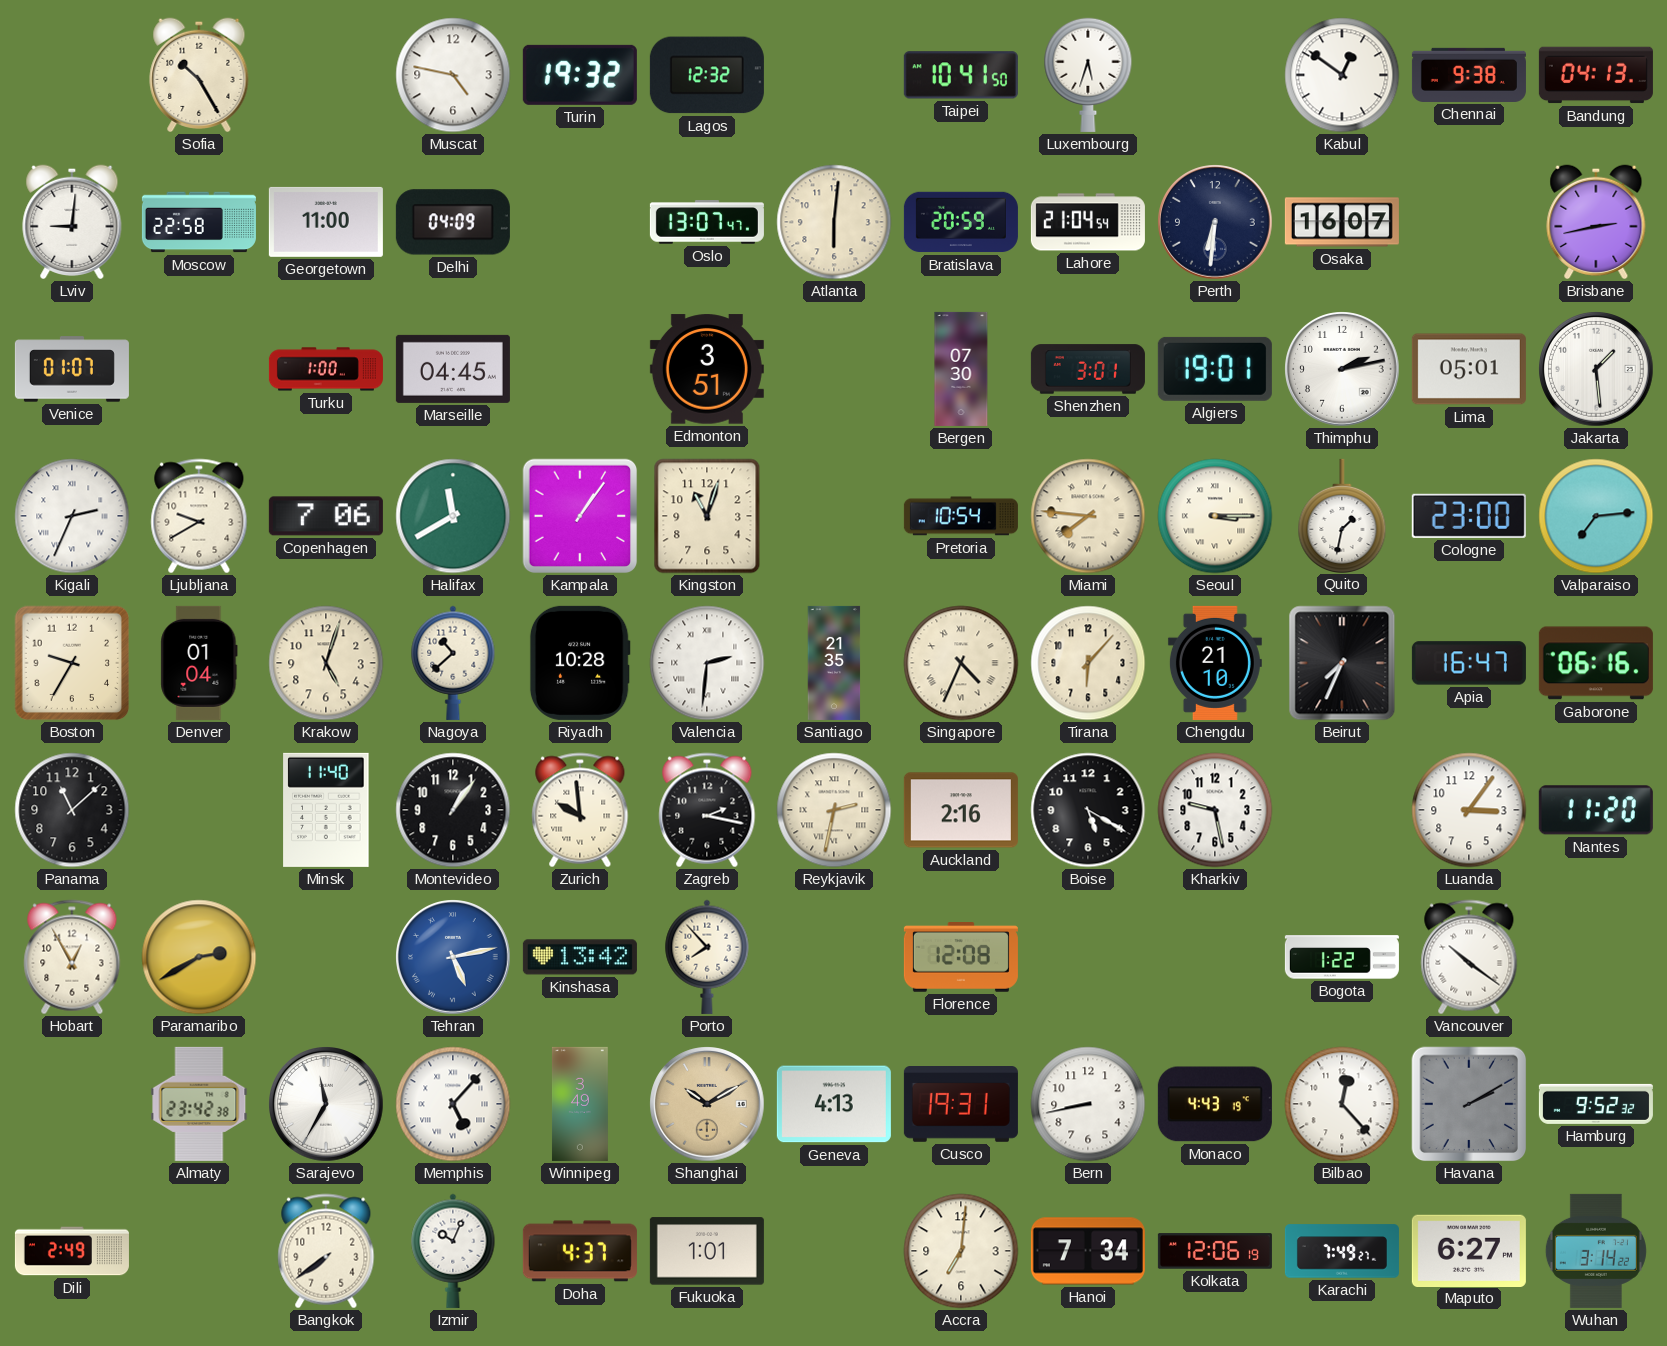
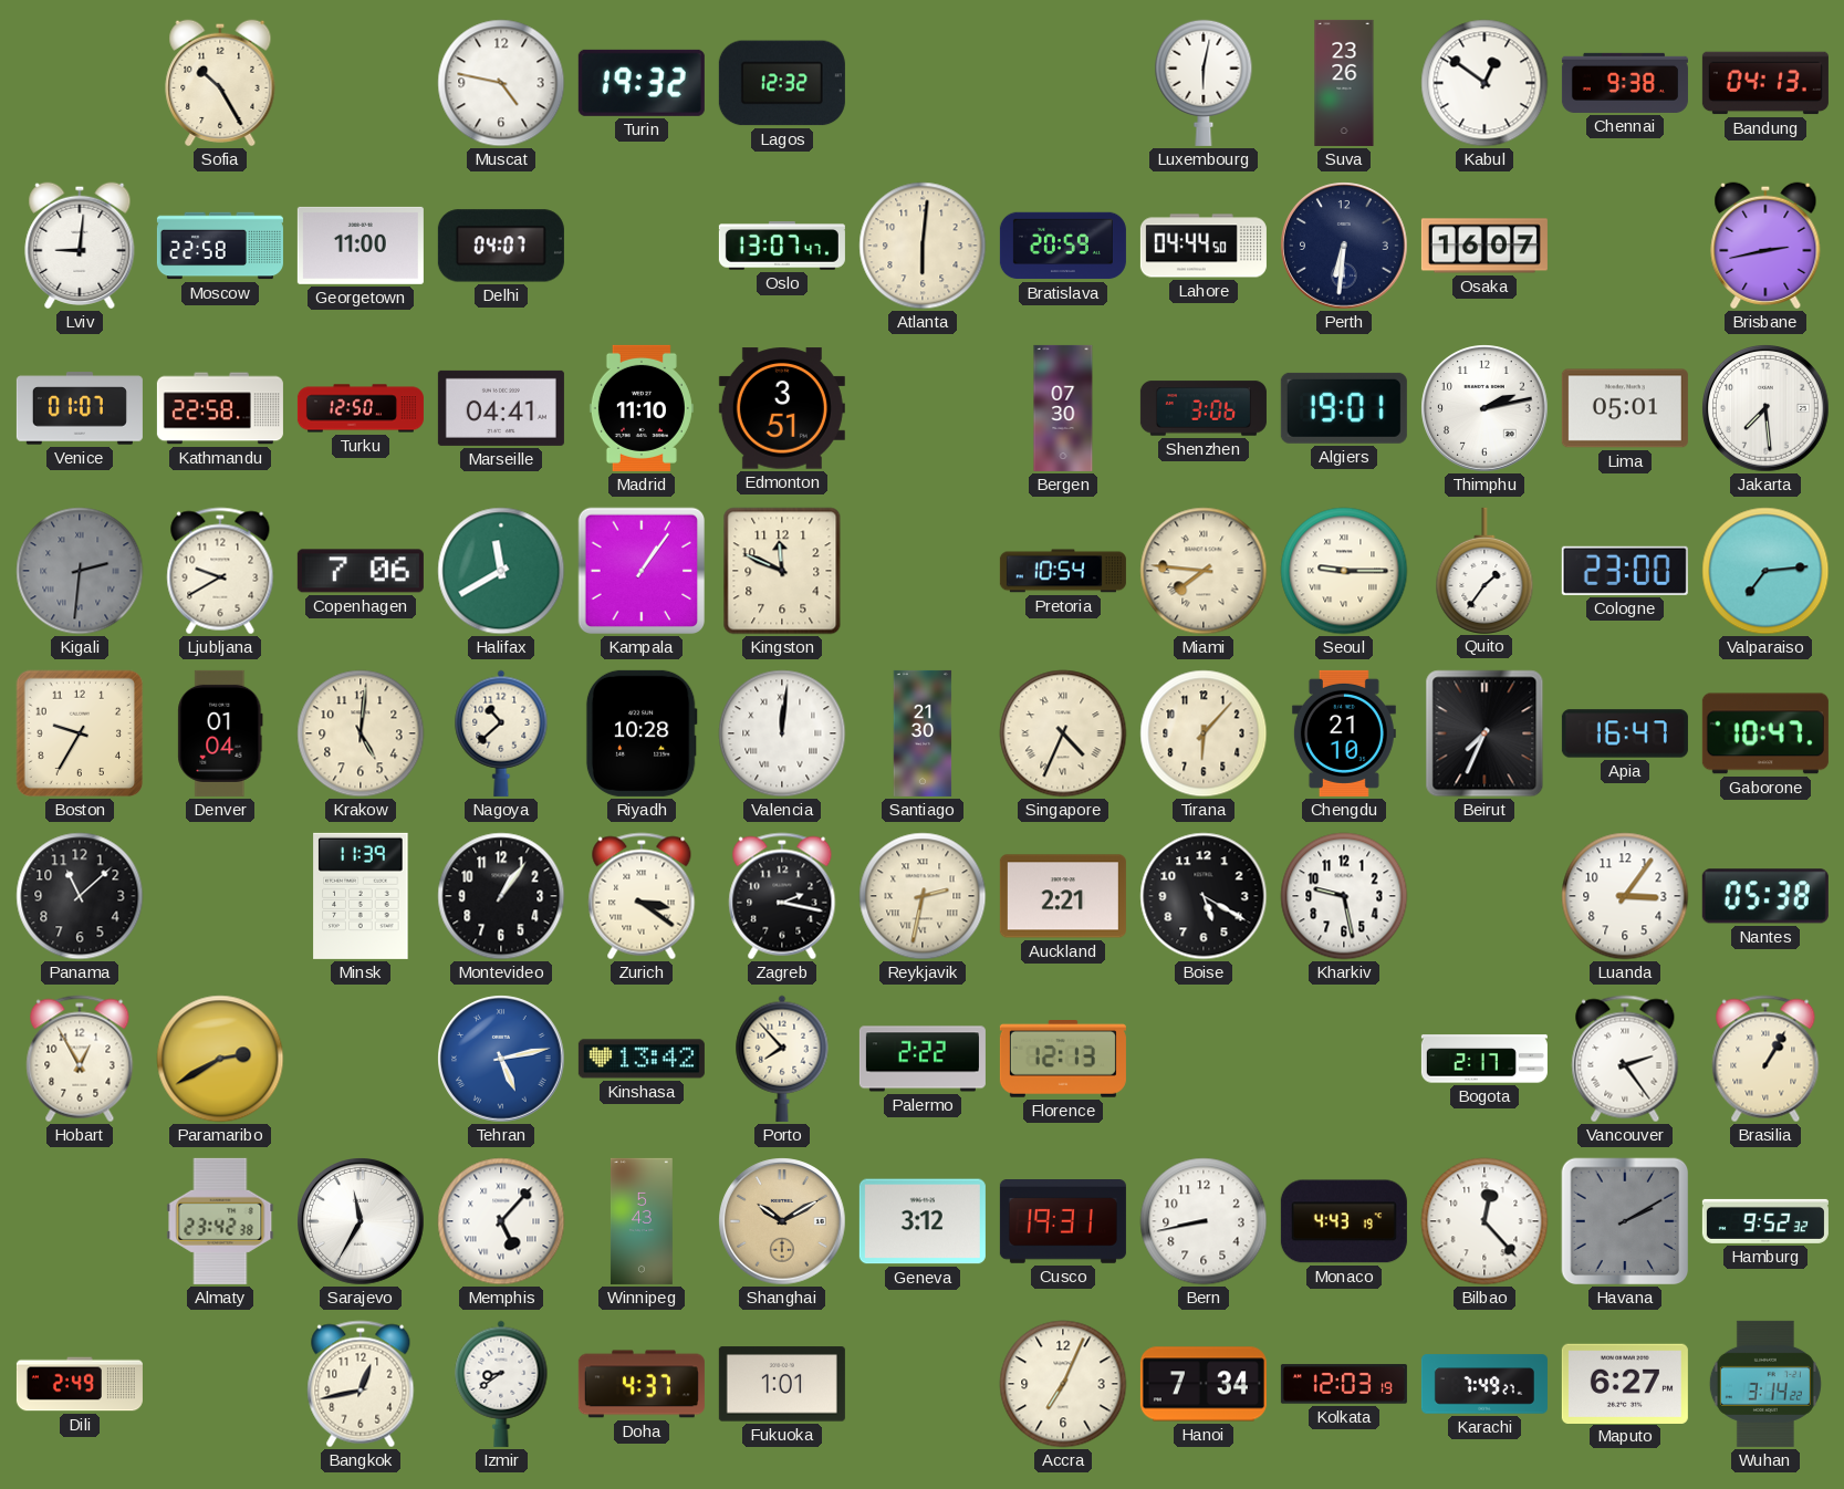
Taipei: 10:41 -> none (961, 75)
Luxembourg: 5:33 -> 6:02 (1204, 83)
Suva: none -> 23:26 (1344, 83)
Delhi: 04:09 -> 04:07 (501, 246)
Lahore: 21:04 -> 04:44 (1204, 246)
Kathmandu: none -> 22:58 (220, 408)
Turku: 1:00 -> 12:50 (361, 408)
Marseille: 04:45 -> 04:41 (501, 408)
Madrid: none -> 11:10 (642, 408)
Shenzhen: 3:01 -> 3:06 (1204, 408)
Jakarta: 1:29 -> 7:29 (1765, 408)
Kigali: 2:34 -> 2:31 (80, 571)
Kigali dial: white -> grey (80, 571)
Kingston: 11:03 -> 11:49 (782, 571)
Seoul: 3:15 -> 9:15 (1344, 571)
Quito: 1:32 -> 1:36 (1484, 570)
Krakow: 5:03 -> 5:01 (361, 733)
Valencia: 2:31 -> 12:01 (782, 733)
Santiago: 21:35 -> 21:30 (923, 733)
Gaborone: 06:16 -> 10:47 (1765, 733)
Minsk: 11:40 -> 11:39 (361, 896)
Zurich: 9:59 -> 3:21 (642, 896)
Auckland: 2:16 -> 2:21 (1063, 896)
Nantes: 11:20 -> 05:38 (1765, 896)
Palermo: none -> 2:22 (923, 1059)
Florence: 12:08 -> 12:13 (1063, 1060)
Bogota: 1:22 -> 2:17 (1484, 1059)
Vancouver: 10:21 -> 2:24 (1625, 1059)
Brasilia: none -> 1:05 (1765, 1059)
Winnipeg: 3:49 -> 5:43 (642, 1221)
Geneva: 4:13 -> 3:12 (923, 1221)
Bangkok: 7:39 -> 12:43 (361, 1384)
Izmir: 10:04 -> 8:39 (501, 1384)
Accra: 7:01 -> 7:04 (1063, 1384)
Kolkata: 12:06 -> 12:03 (1344, 1384)
